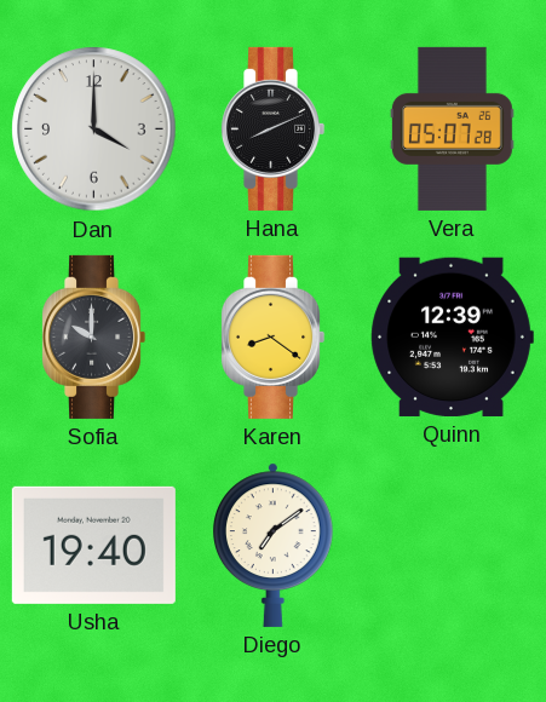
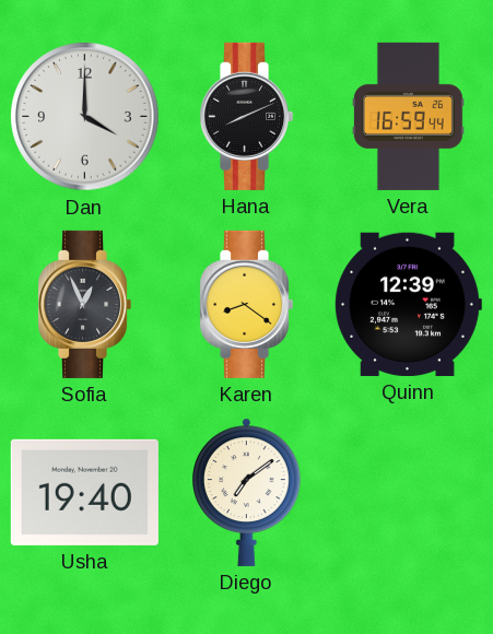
Vera: 05:07 -> 16:59 (408, 116)
Sofia: 10:00 -> 12:56 (85, 304)
